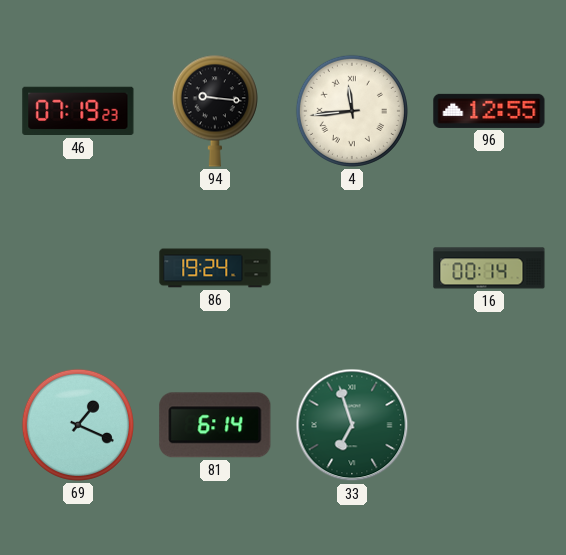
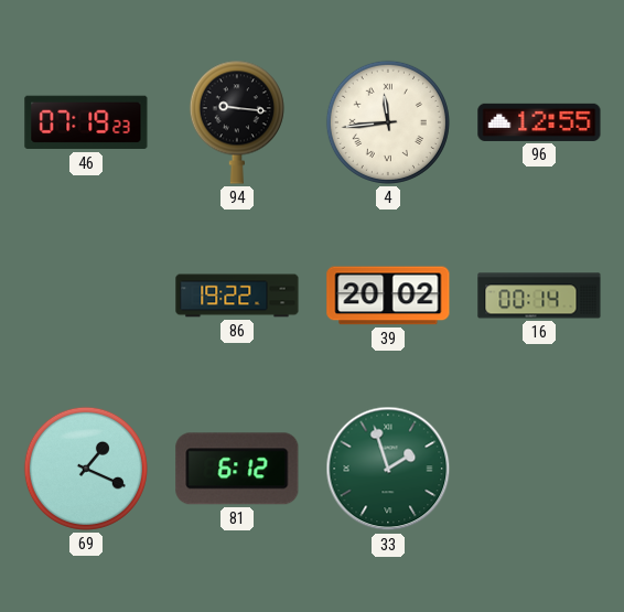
86: 19:24 -> 19:22 (237, 296)
39: none -> 20:02 (388, 296)
81: 6:14 -> 6:12 (237, 469)
33: 6:57 -> 1:57 (388, 469)
